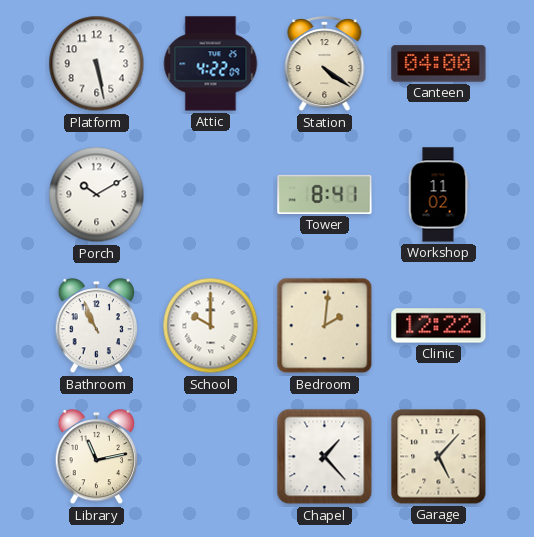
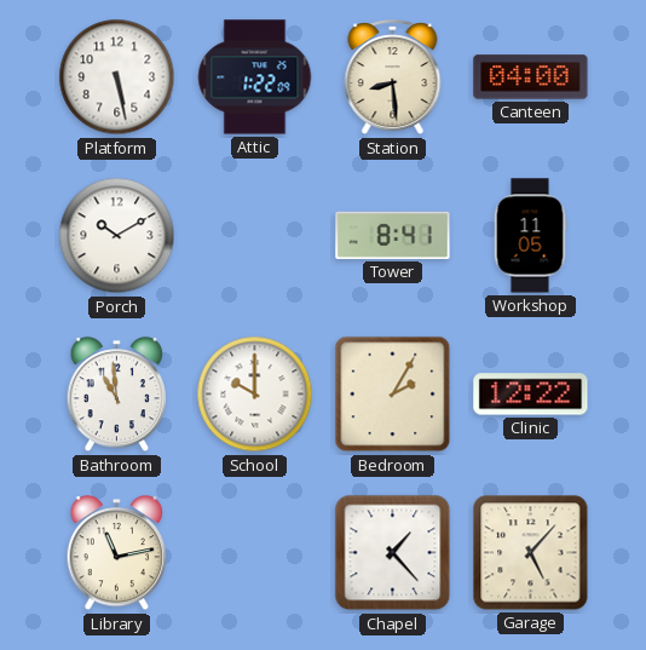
Attic: 4:22 -> 1:22 (255, 77)
Station: 4:21 -> 8:29 (393, 79)
Workshop: 11:02 -> 11:05 (530, 236)
Bathroom: 10:56 -> 10:59 (117, 395)
Bedroom: 2:01 -> 2:05 (393, 395)
